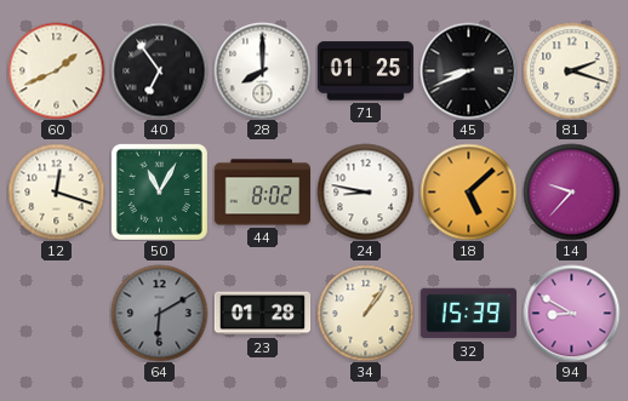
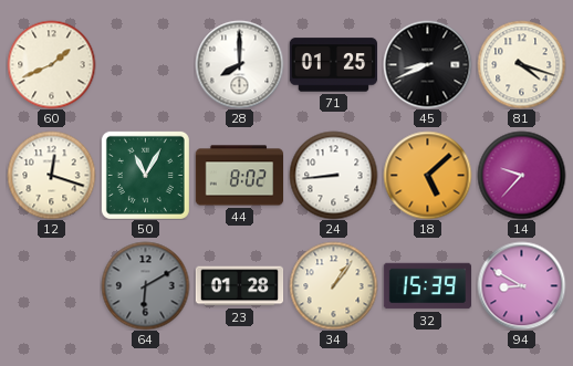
40: 6:54 -> none (159, 70)
81: 2:18 -> 4:18 (521, 64)
24: 8:47 -> 8:44 (333, 175)
